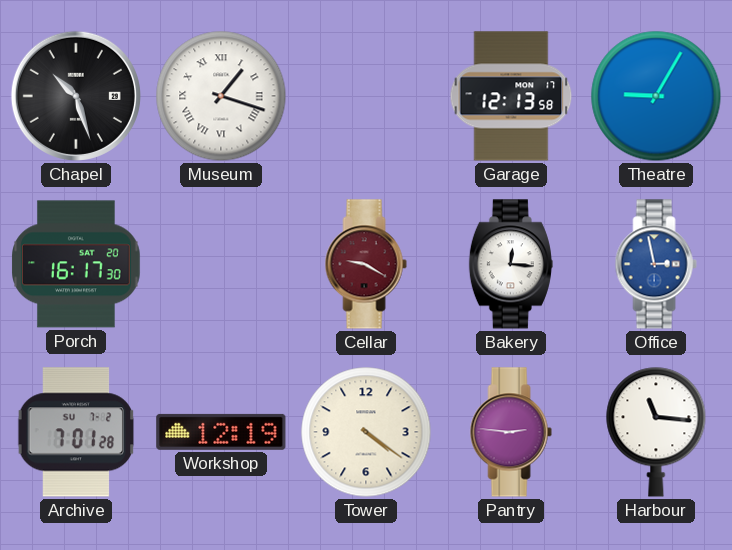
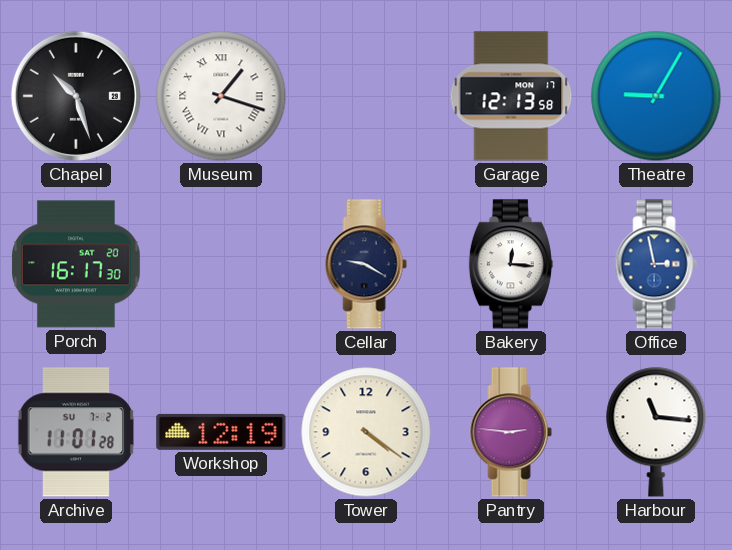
Cellar dial: burgundy -> navy (366, 264)
Archive: 7:01 -> 11:01 (76, 432)
